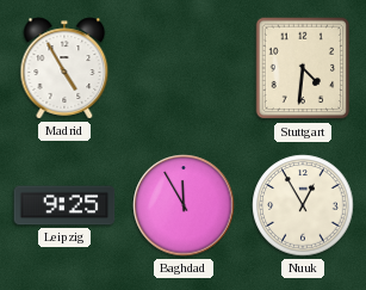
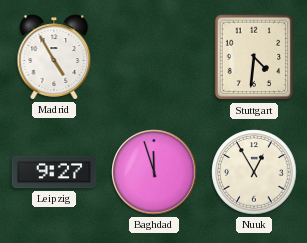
Leipzig: 9:25 -> 9:27 (54, 172)
Baghdad: 11:55 -> 11:57 (154, 172)
